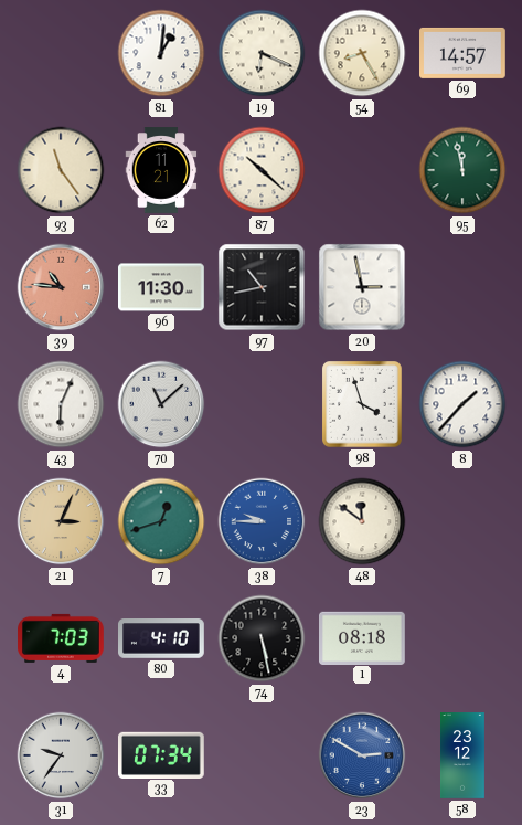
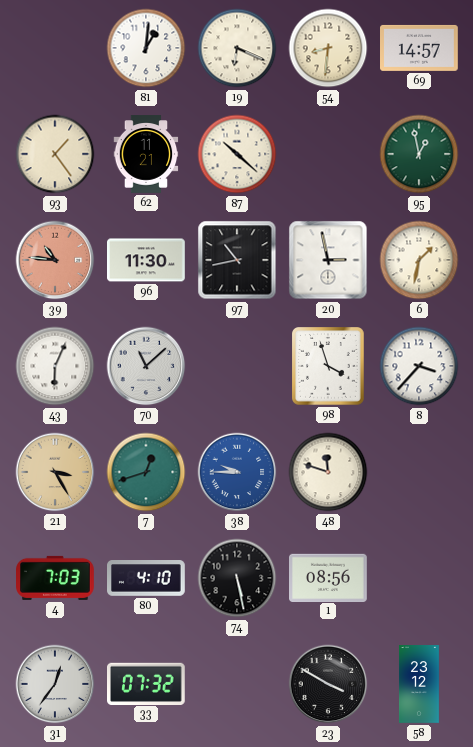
54: 8:25 -> 8:31 (328, 48)
93: 11:24 -> 1:24 (55, 154)
95: 11:58 -> 12:58 (419, 154)
6: none -> 1:32 (419, 260)
8: 1:37 -> 3:37 (419, 366)
21: 3:04 -> 3:25 (55, 472)
48: 11:51 -> 11:48 (328, 472)
1: 08:18 -> 08:56 (328, 577)
31: 9:36 -> 12:36 (55, 684)
33: 07:34 -> 07:32 (147, 683)
23: 2:50 -> 3:50 (328, 684)
23 dial: blue -> black (328, 684)
